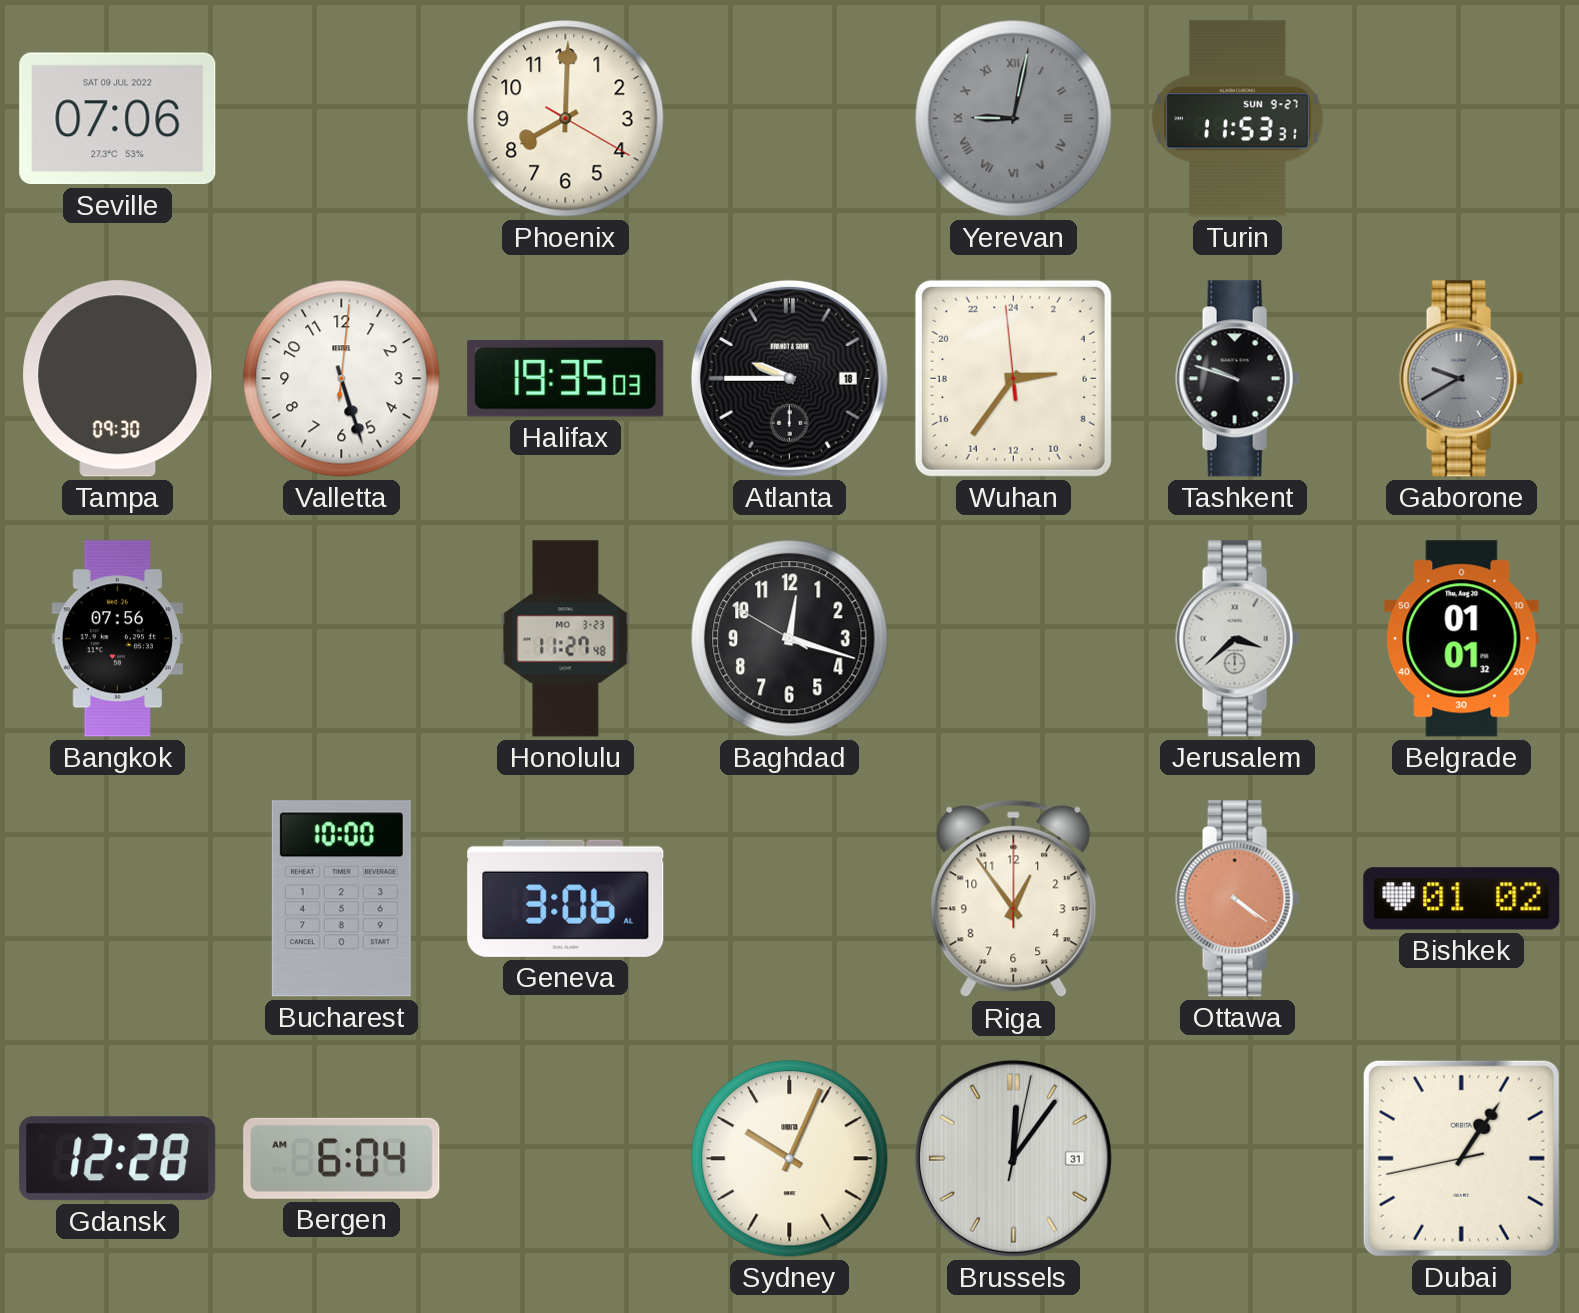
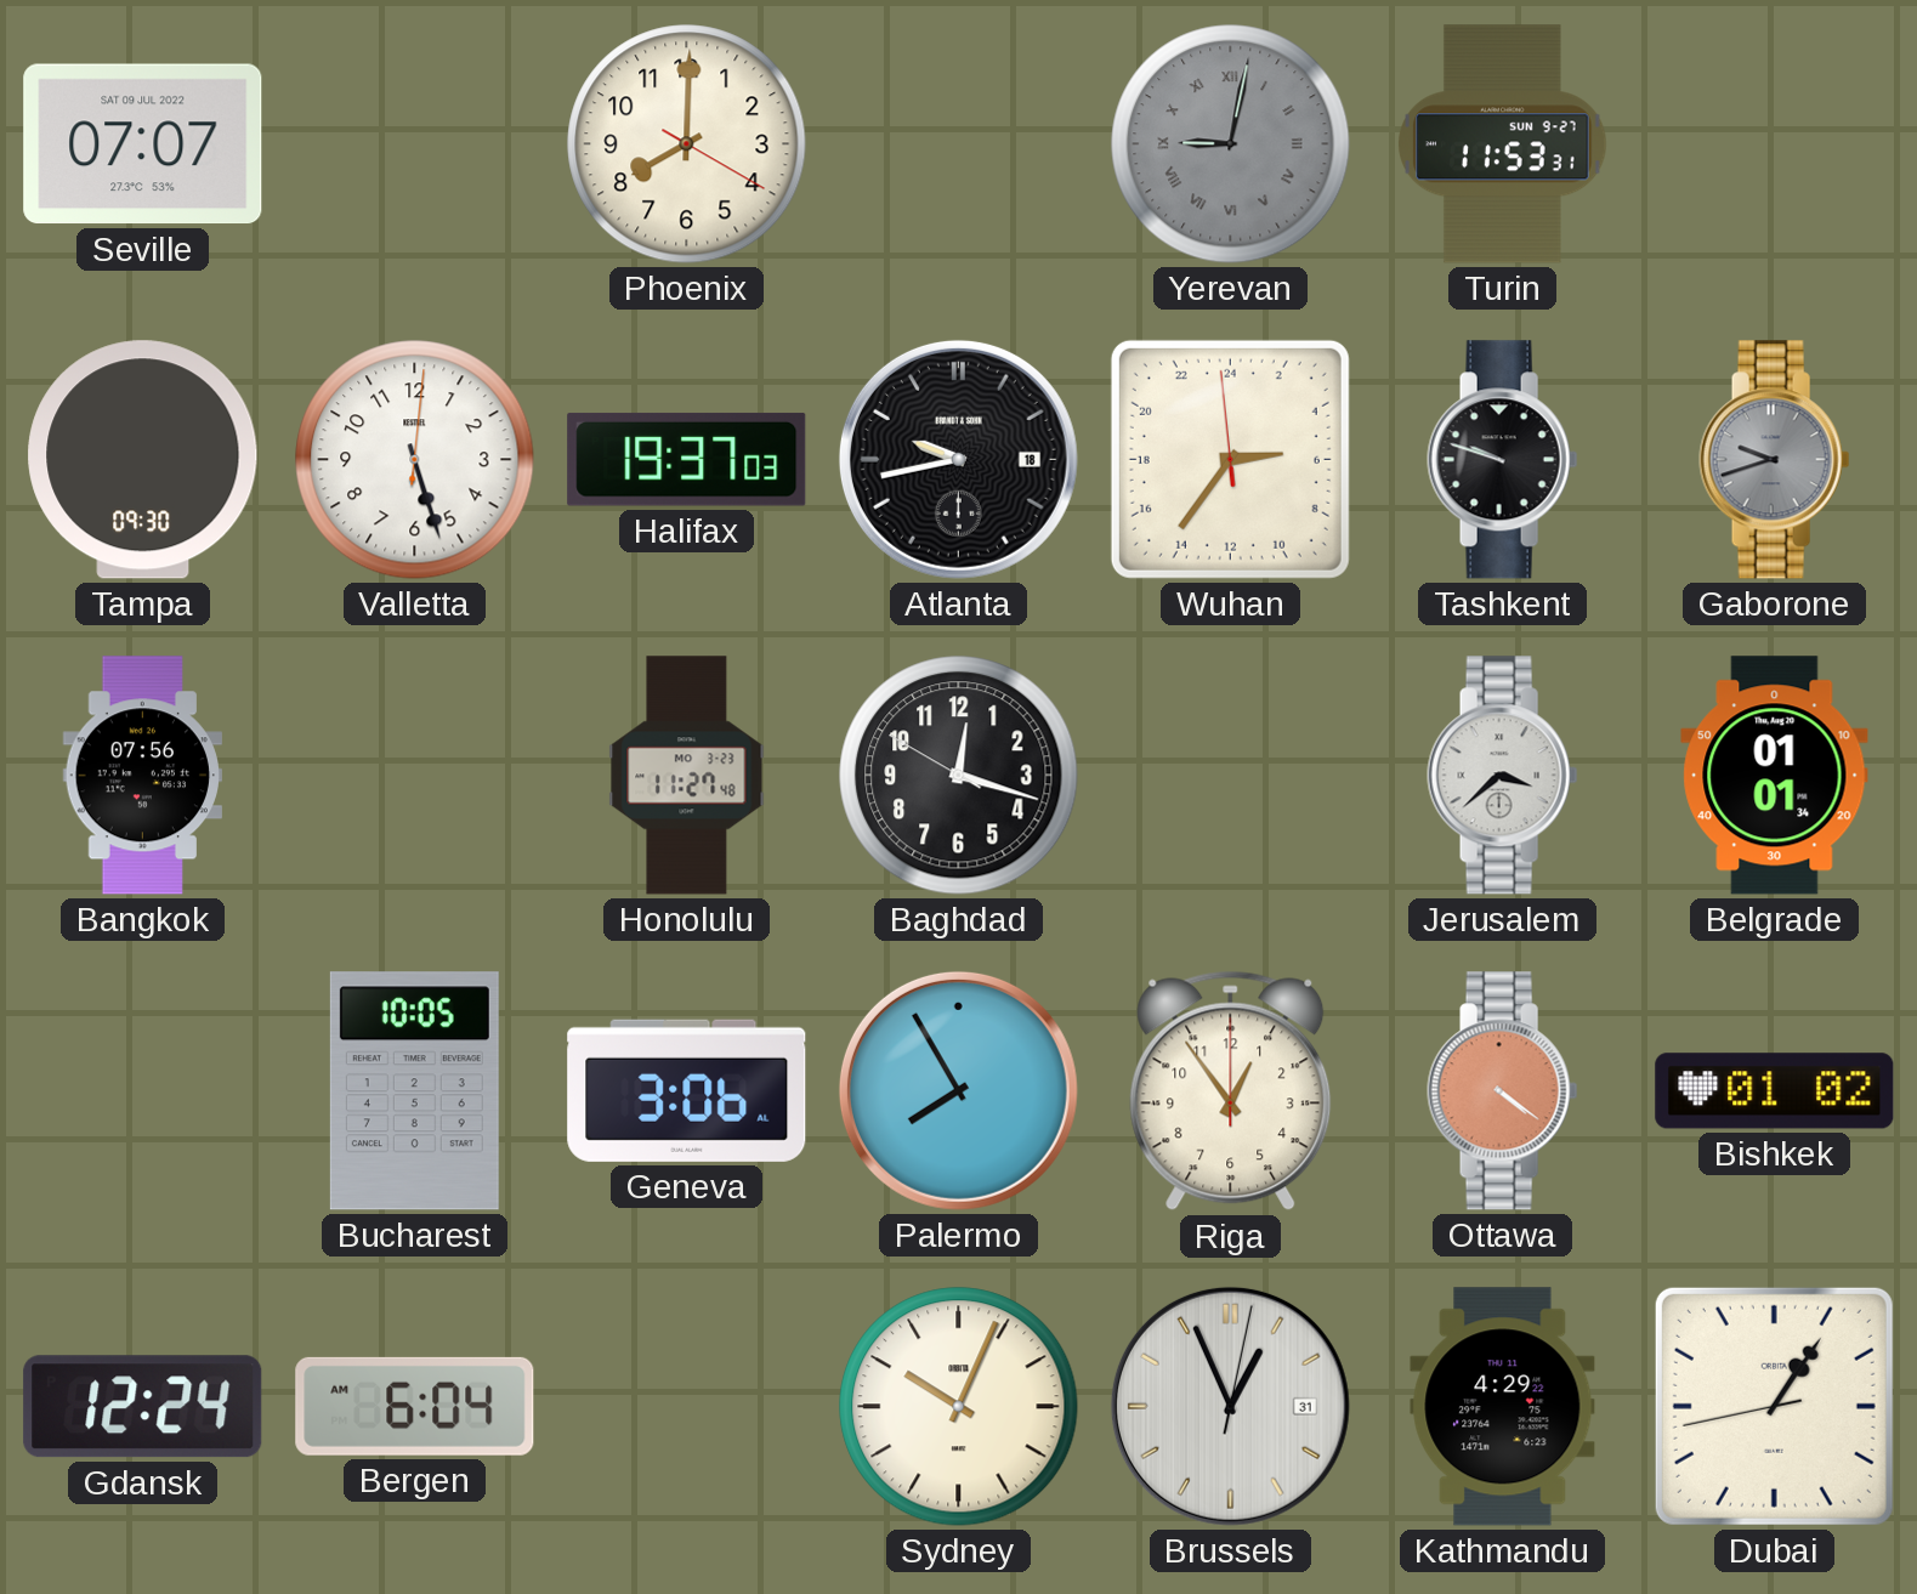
Seville: 07:06 -> 07:07 (143, 144)
Halifax: 19:35 -> 19:37 (687, 459)
Atlanta: 9:45 -> 9:43 (958, 459)
Gaborone: 9:40 -> 9:42 (1775, 460)
Belgrade: 01:01:32 -> 01:01:34 (1775, 776)
Bucharest: 10:00 -> 10:05 (414, 1091)
Palermo: none -> 7:55 (958, 1090)
Gdansk: 12:28 -> 12:24 (143, 1407)
Brussels: 12:06 -> 12:56 (1230, 1406)
Kathmandu: none -> 4:29 (1503, 1407)
